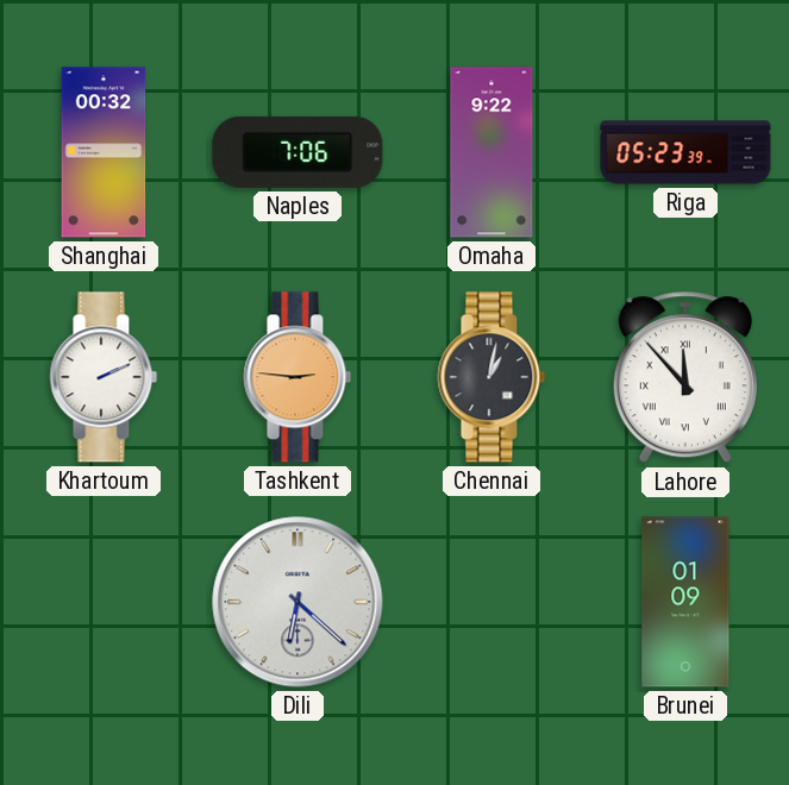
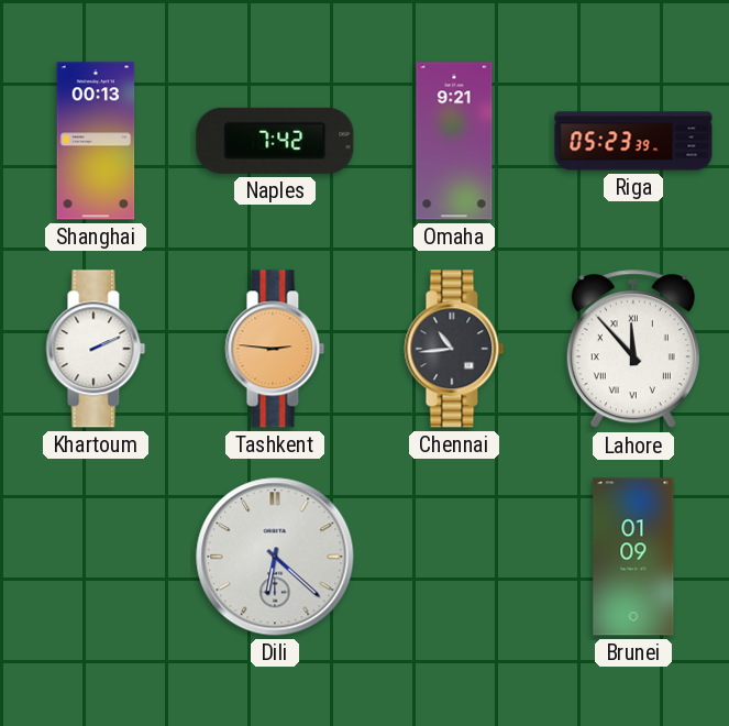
Shanghai: 00:32 -> 00:13 (96, 141)
Naples: 7:06 -> 7:42 (275, 141)
Omaha: 9:22 -> 9:21 (454, 141)
Chennai: 1:02 -> 10:44 (454, 349)
